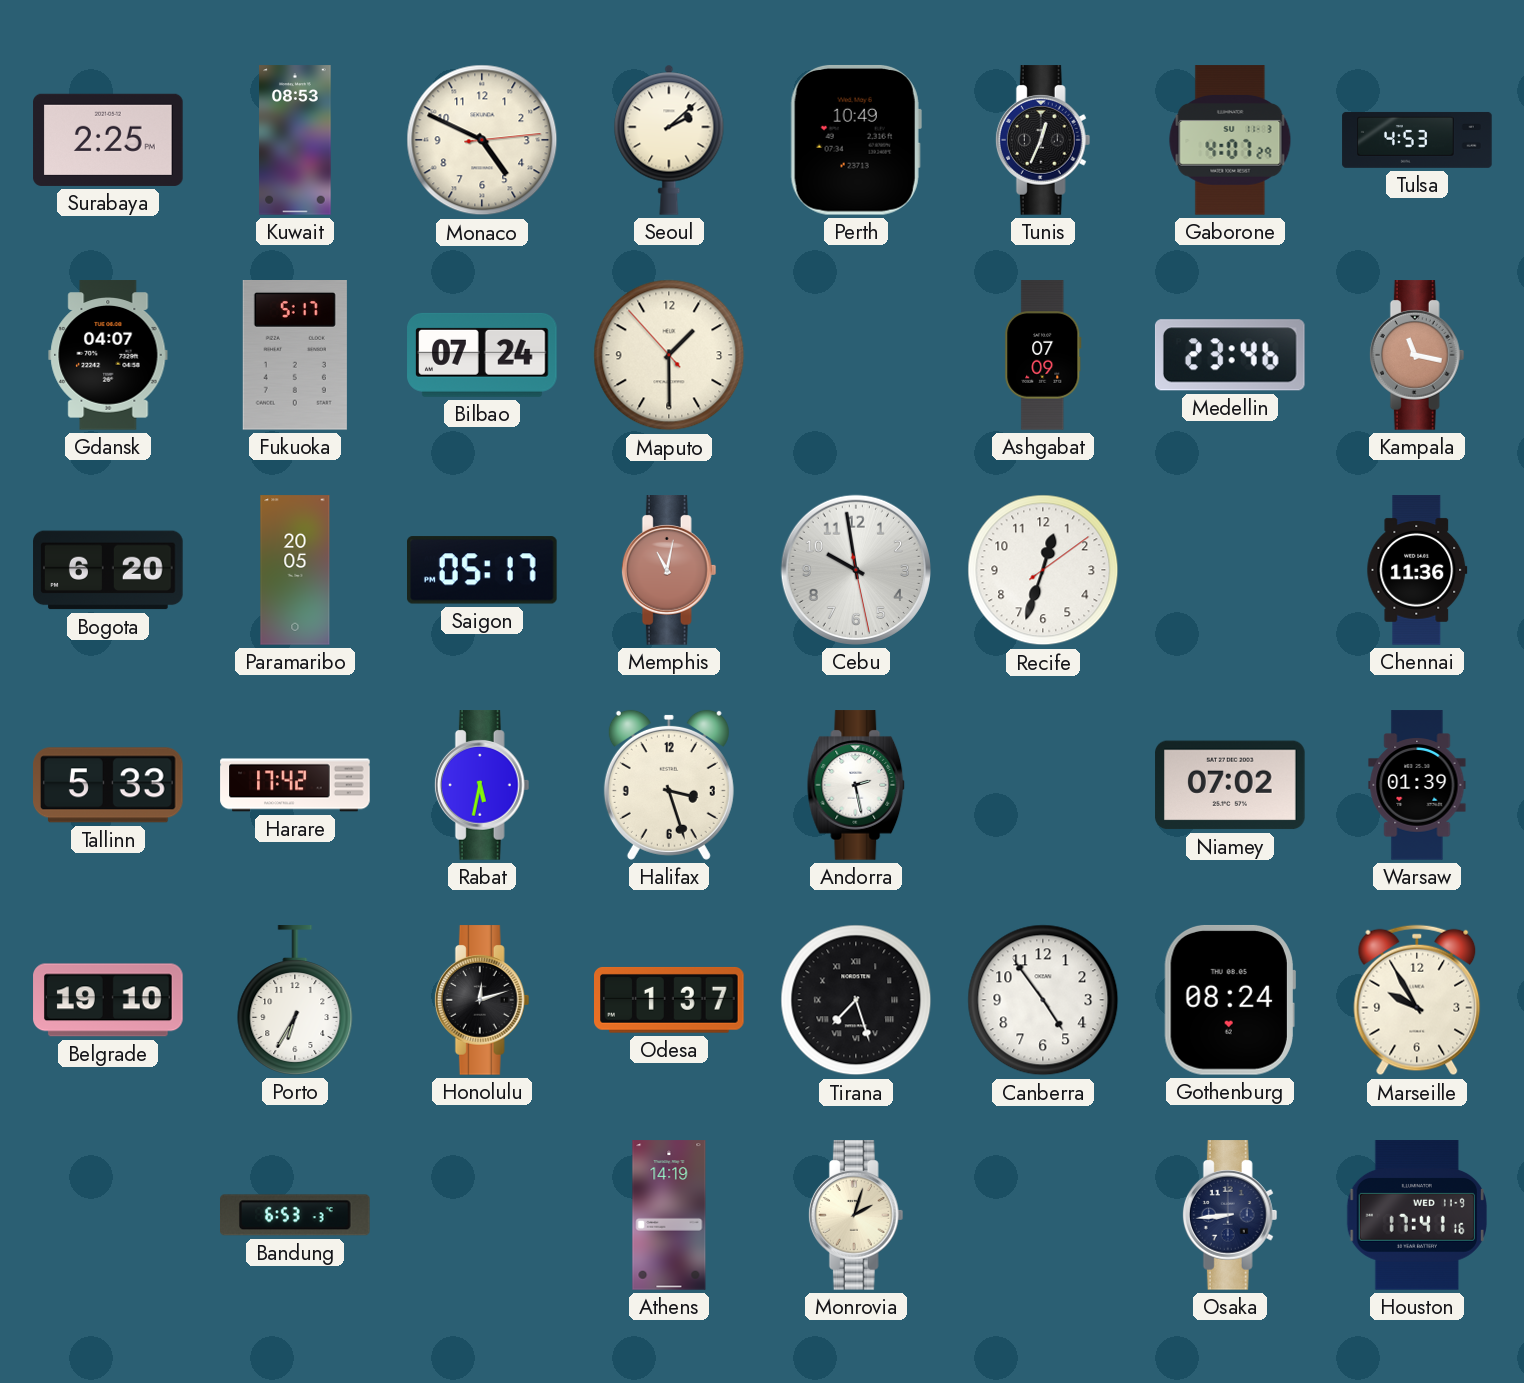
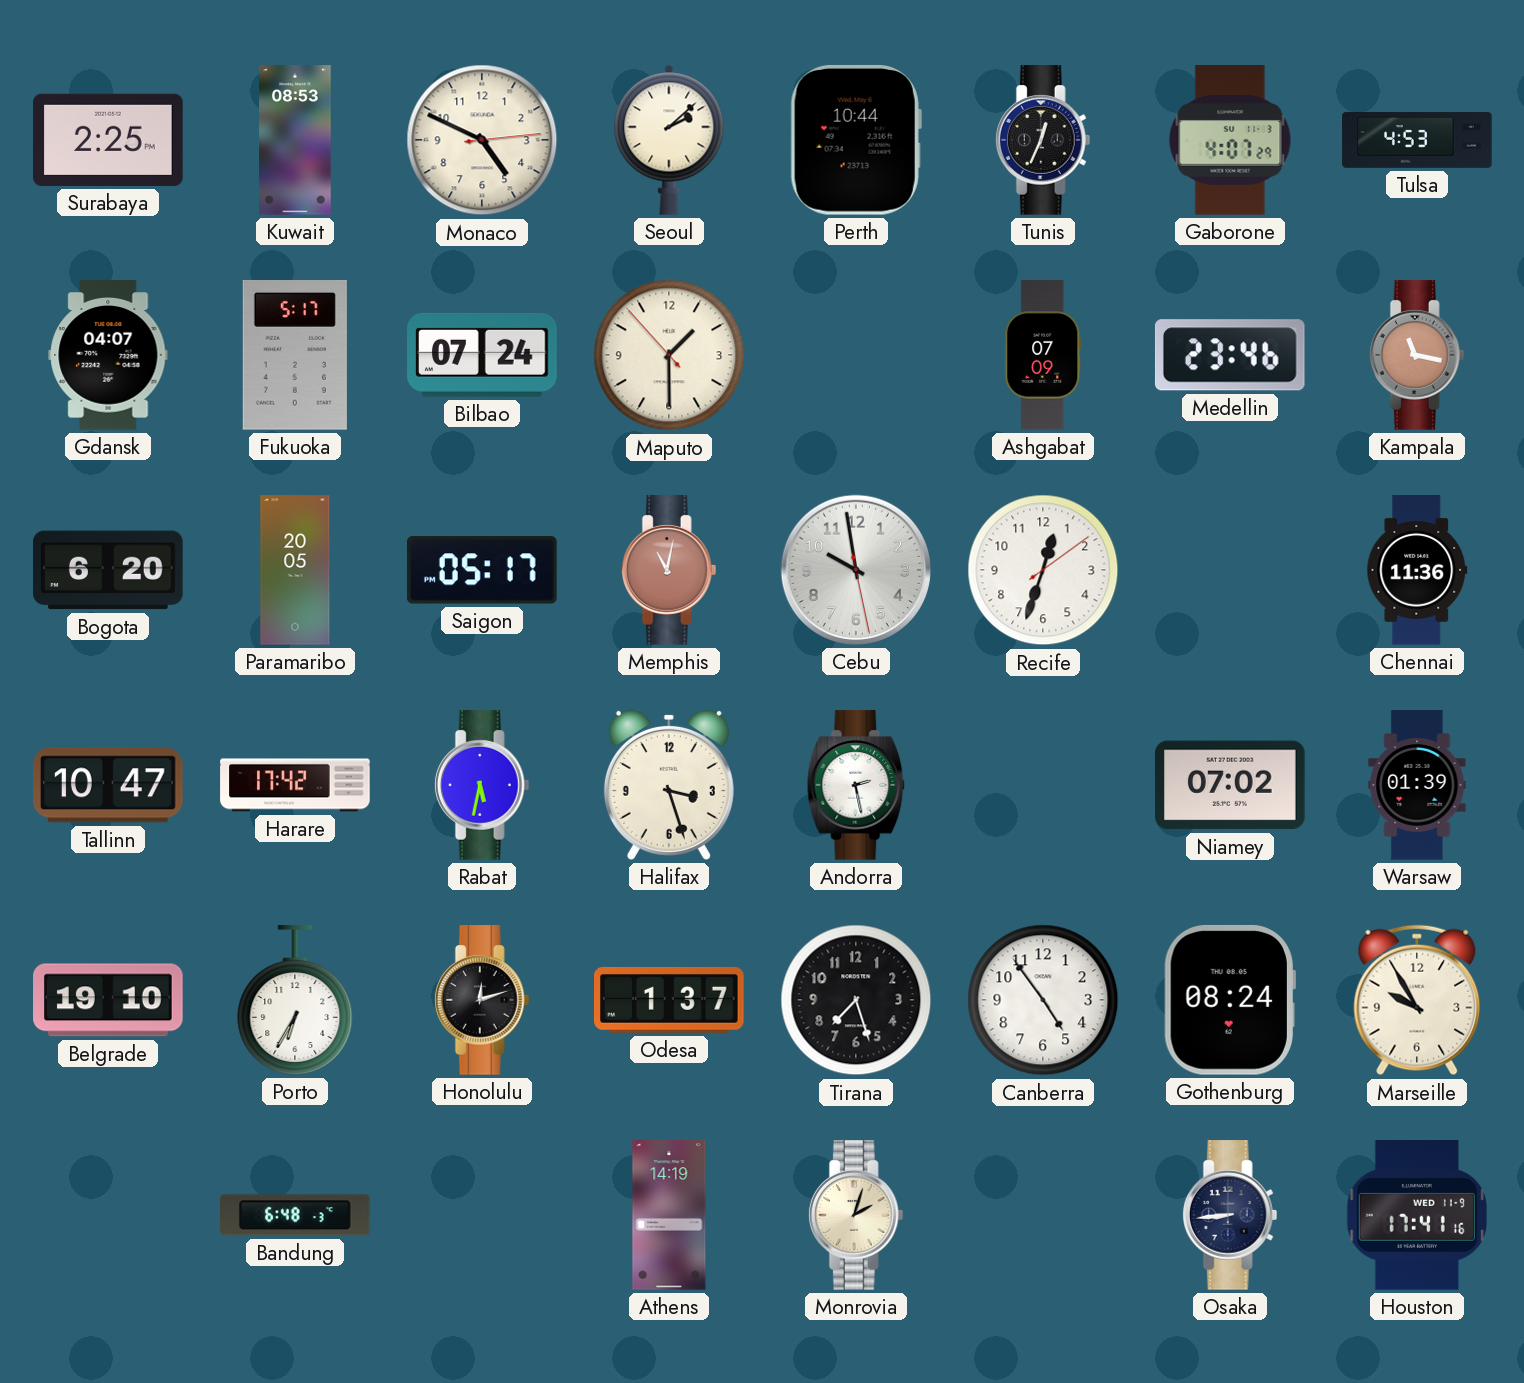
Perth: 10:49 -> 10:44 (856, 140)
Tallinn: 5:33 -> 10:47 (109, 785)
Tirana numerals: Roman -> Arabic (856, 1000)
Bandung: 6:53 -> 6:48 (296, 1215)
